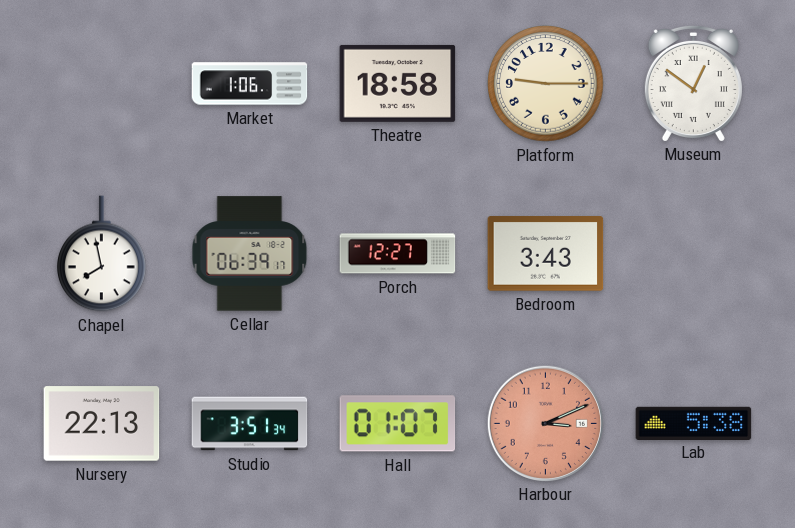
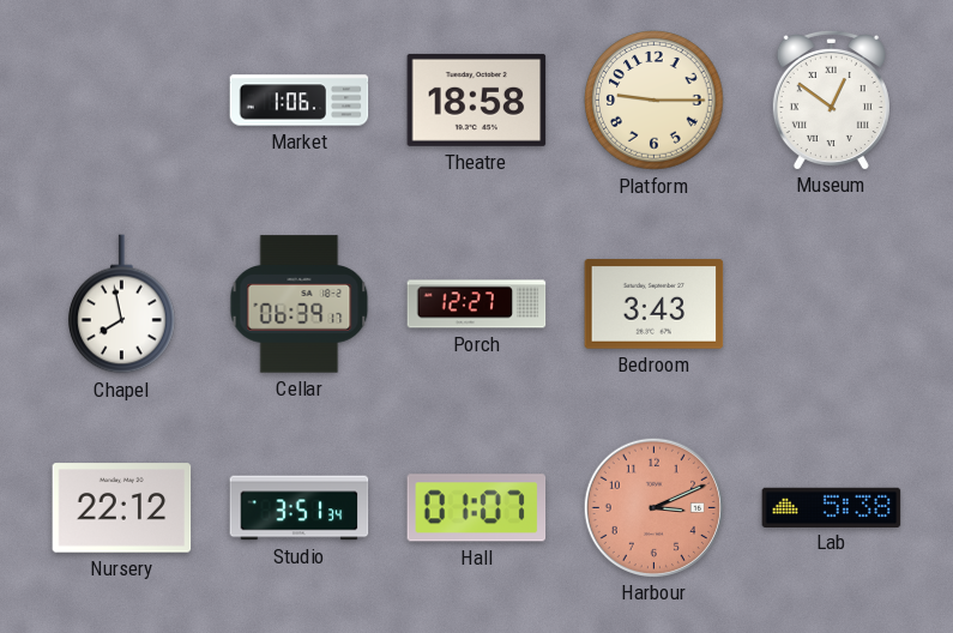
Nursery: 22:13 -> 22:12 (122, 508)
